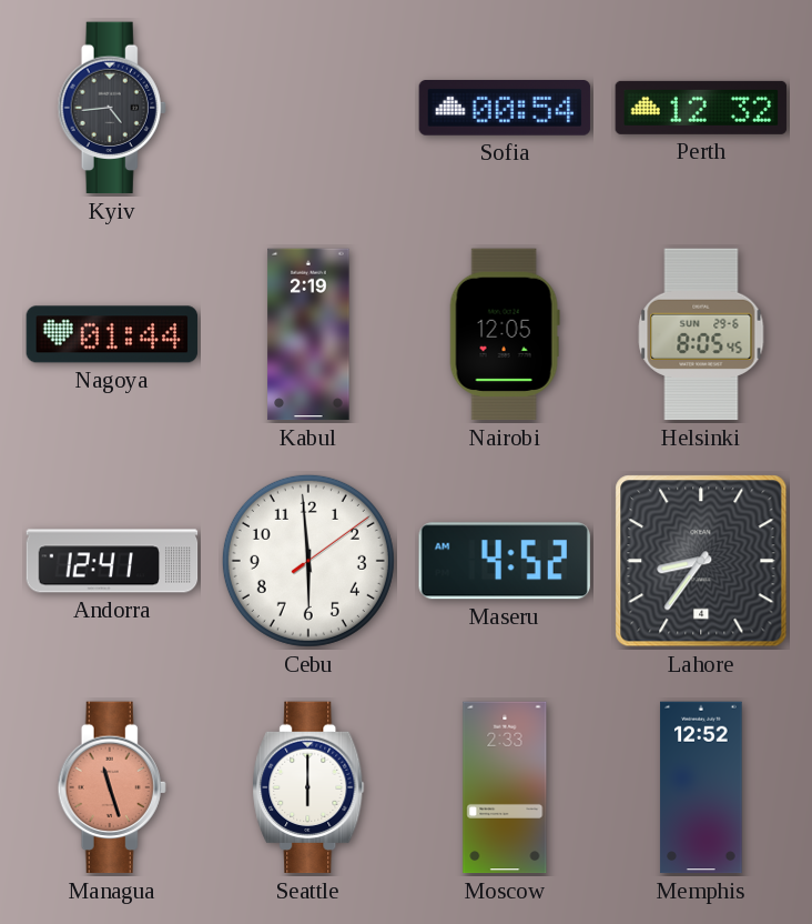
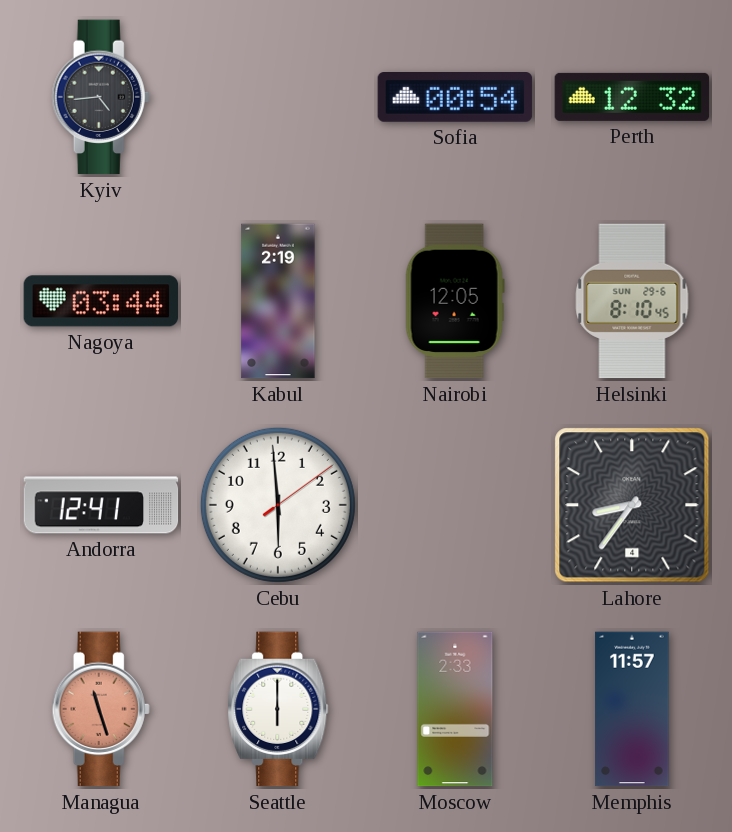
Nagoya: 01:44 -> 03:44 (101, 301)
Helsinki: 8:05 -> 8:10 (632, 301)
Maseru: 4:52 -> none (505, 561)
Memphis: 12:52 -> 11:57 (632, 709)
